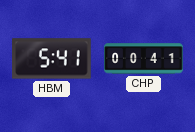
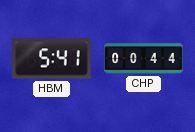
CHP: 00:41 -> 00:44 (144, 59)
